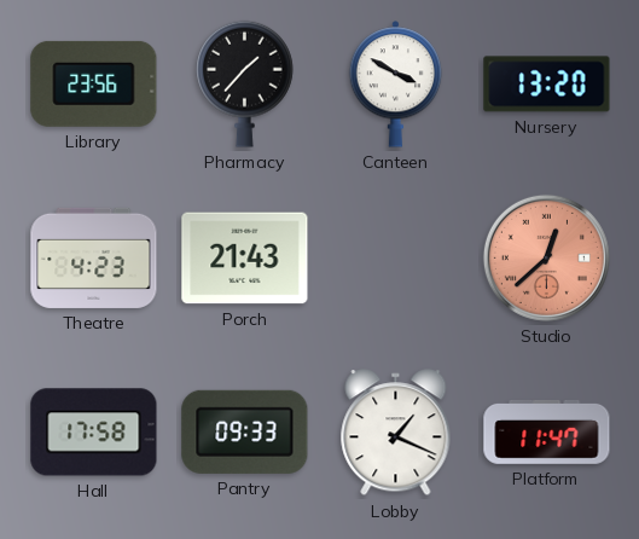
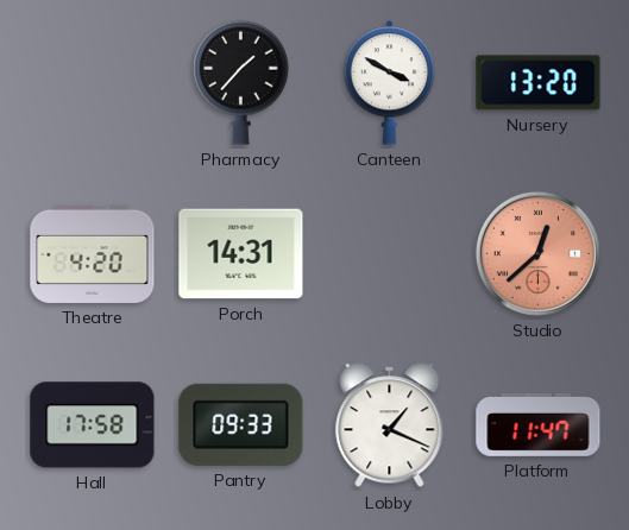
Library: 23:56 -> none (94, 83)
Theatre: 4:23 -> 4:20 (93, 253)
Porch: 21:43 -> 14:31 (241, 254)
